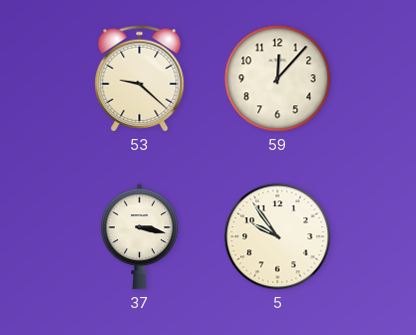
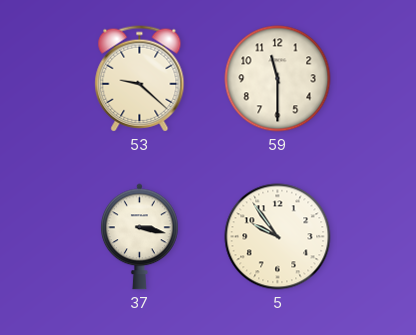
59: 12:07 -> 11:30 (278, 79)
